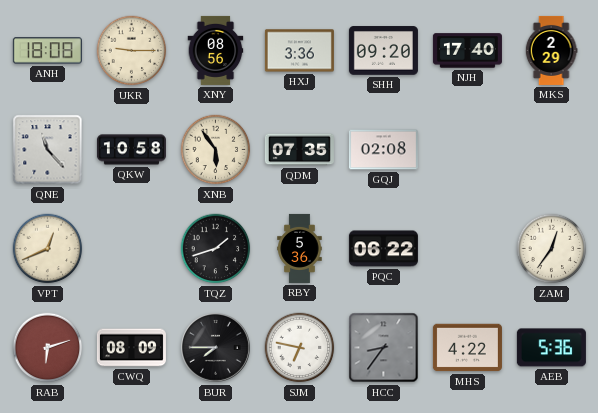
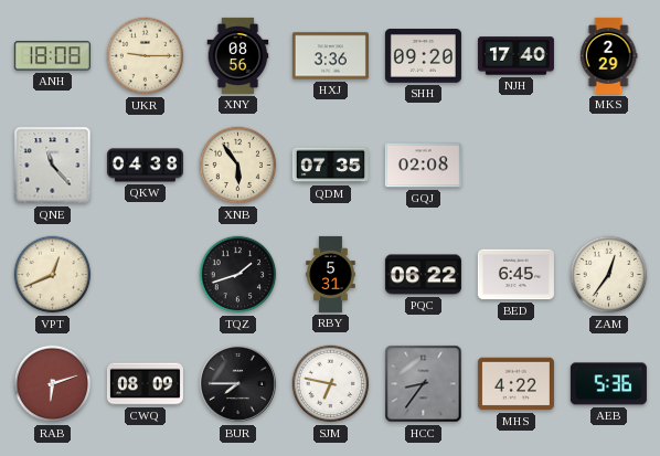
QKW: 10:58 -> 04:38 (145, 166)
RBY: 5:36 -> 5:31 (331, 274)
BED: none -> 6:45 (515, 275)
